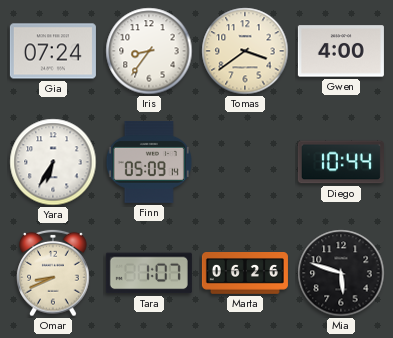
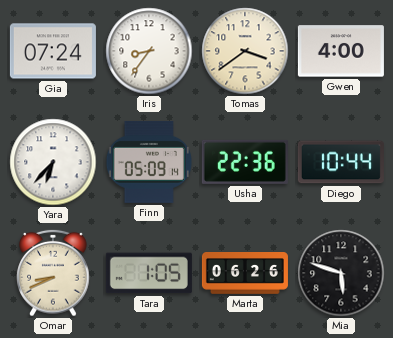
Yara: 6:35 -> 6:37 (53, 162)
Usha: none -> 22:36 (245, 162)
Tara: 1:07 -> 1:05 (149, 273)
